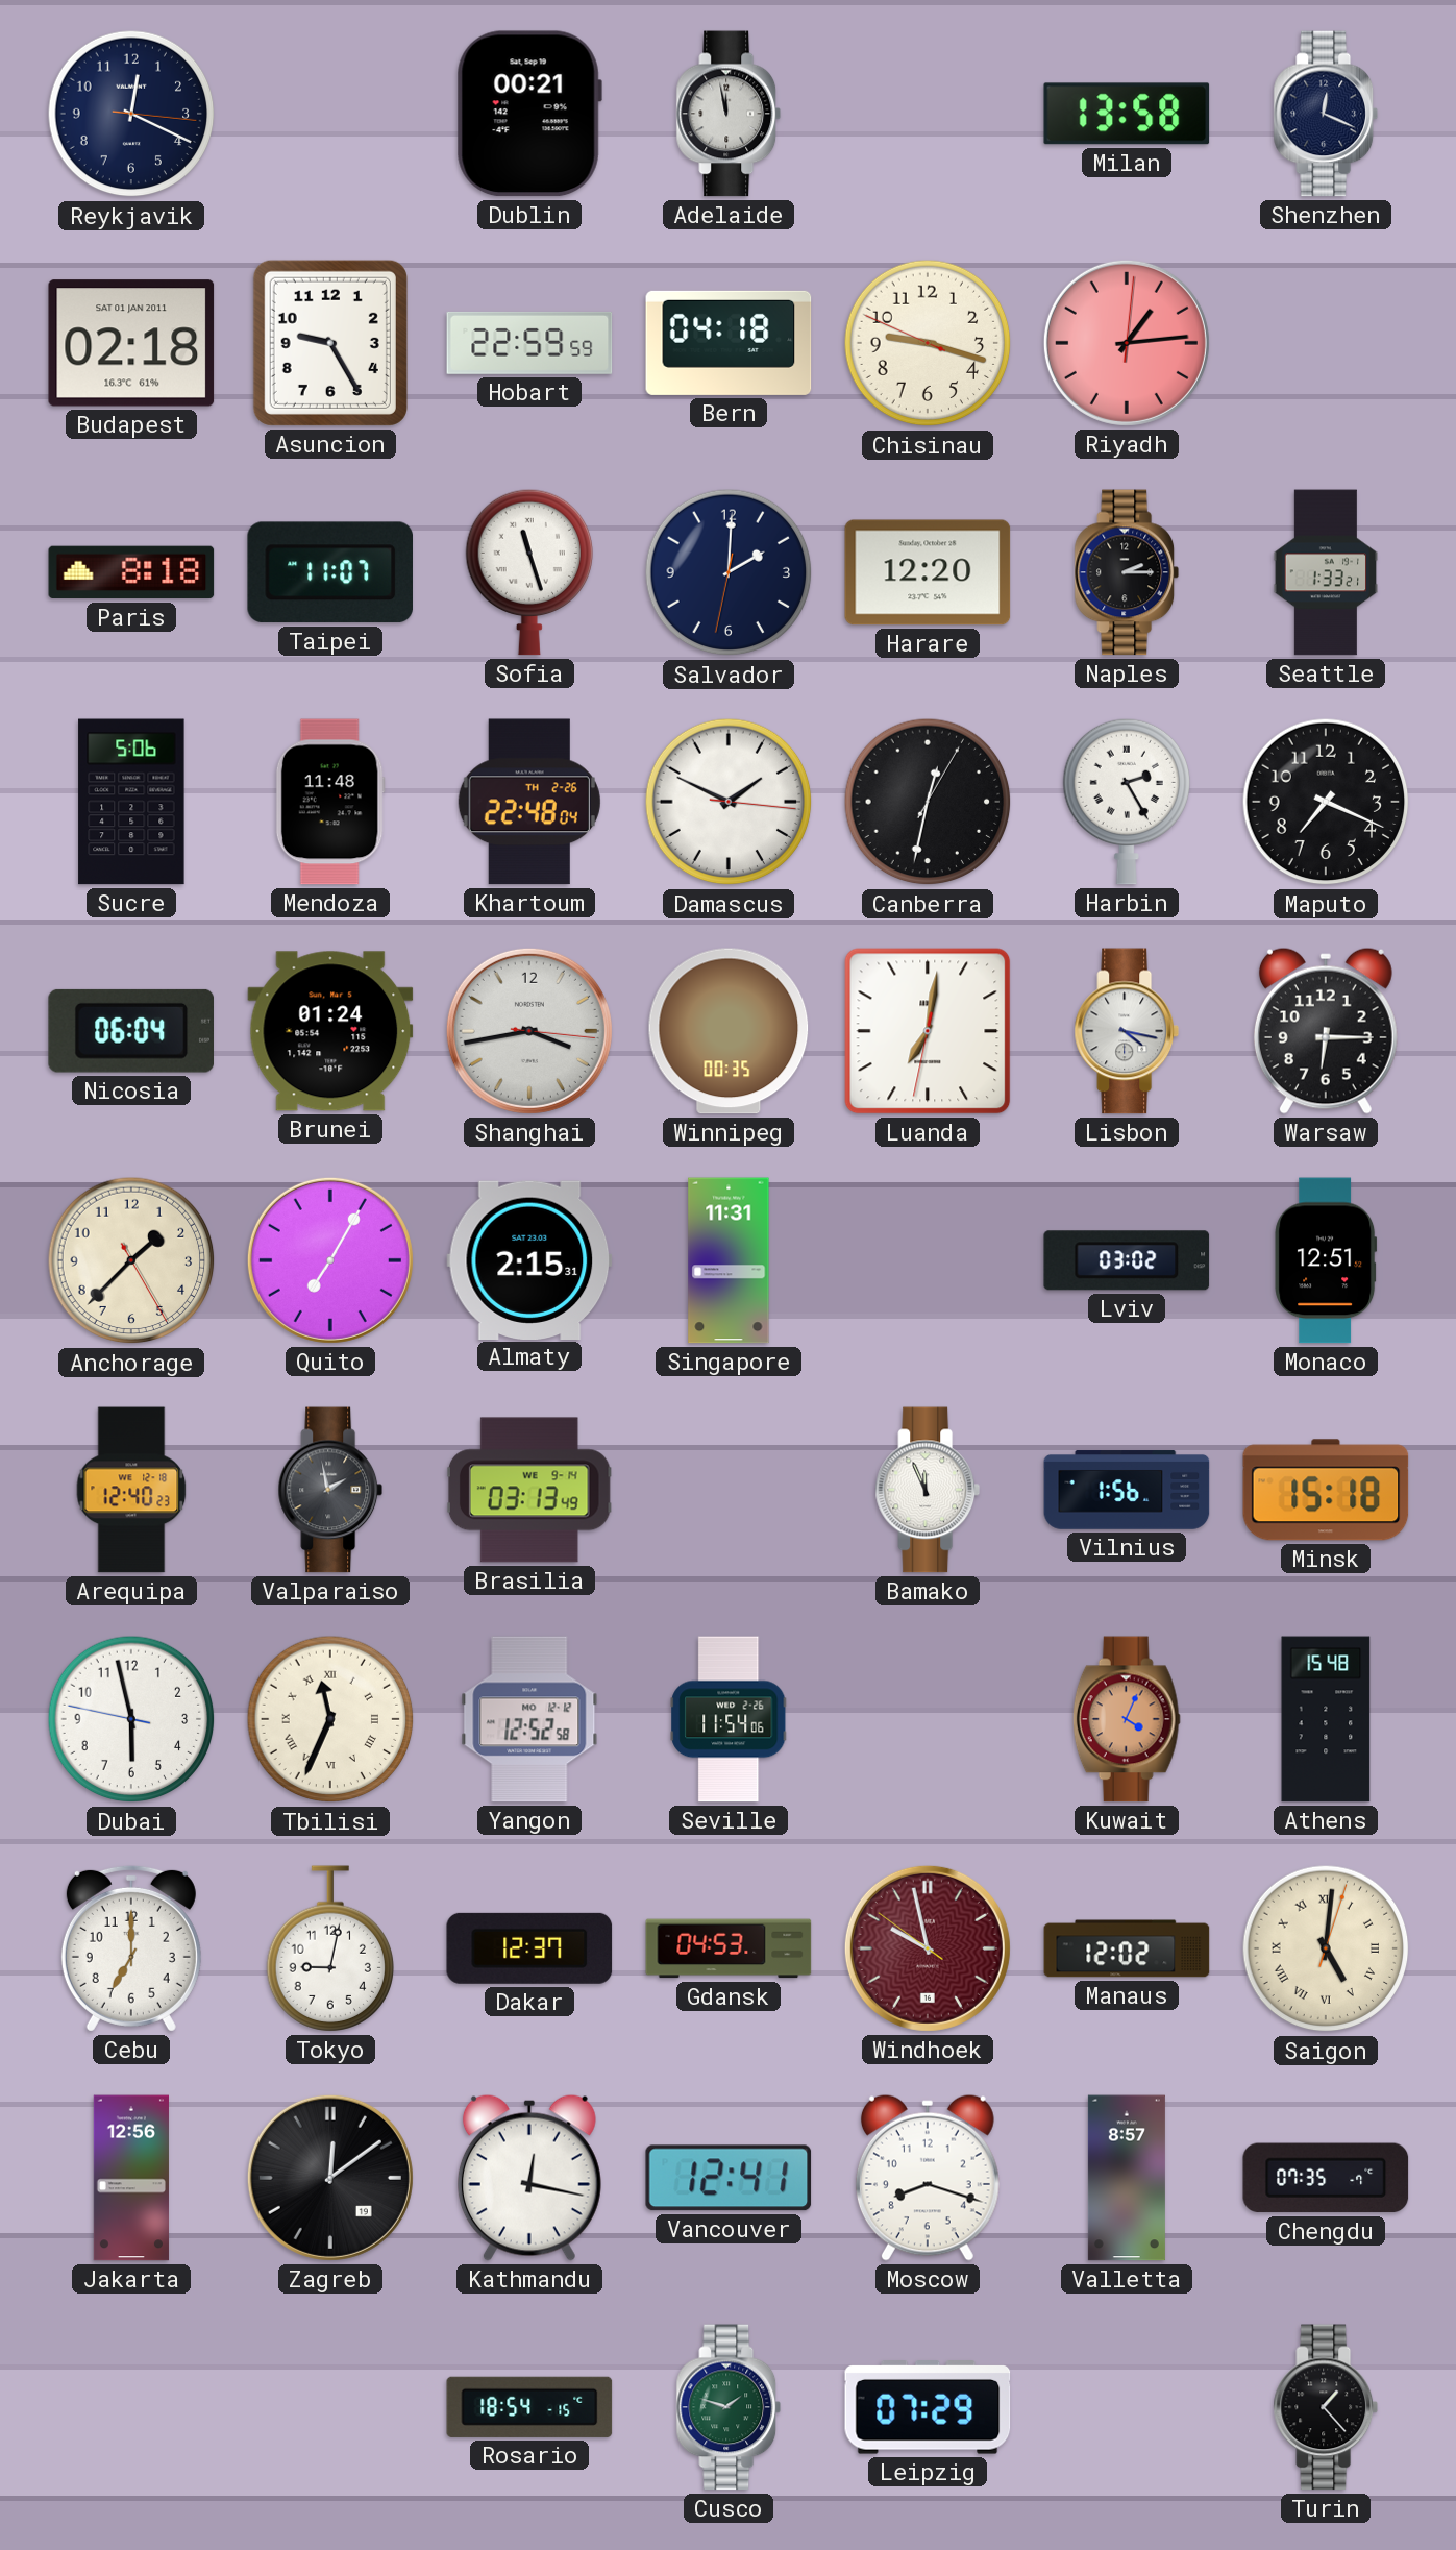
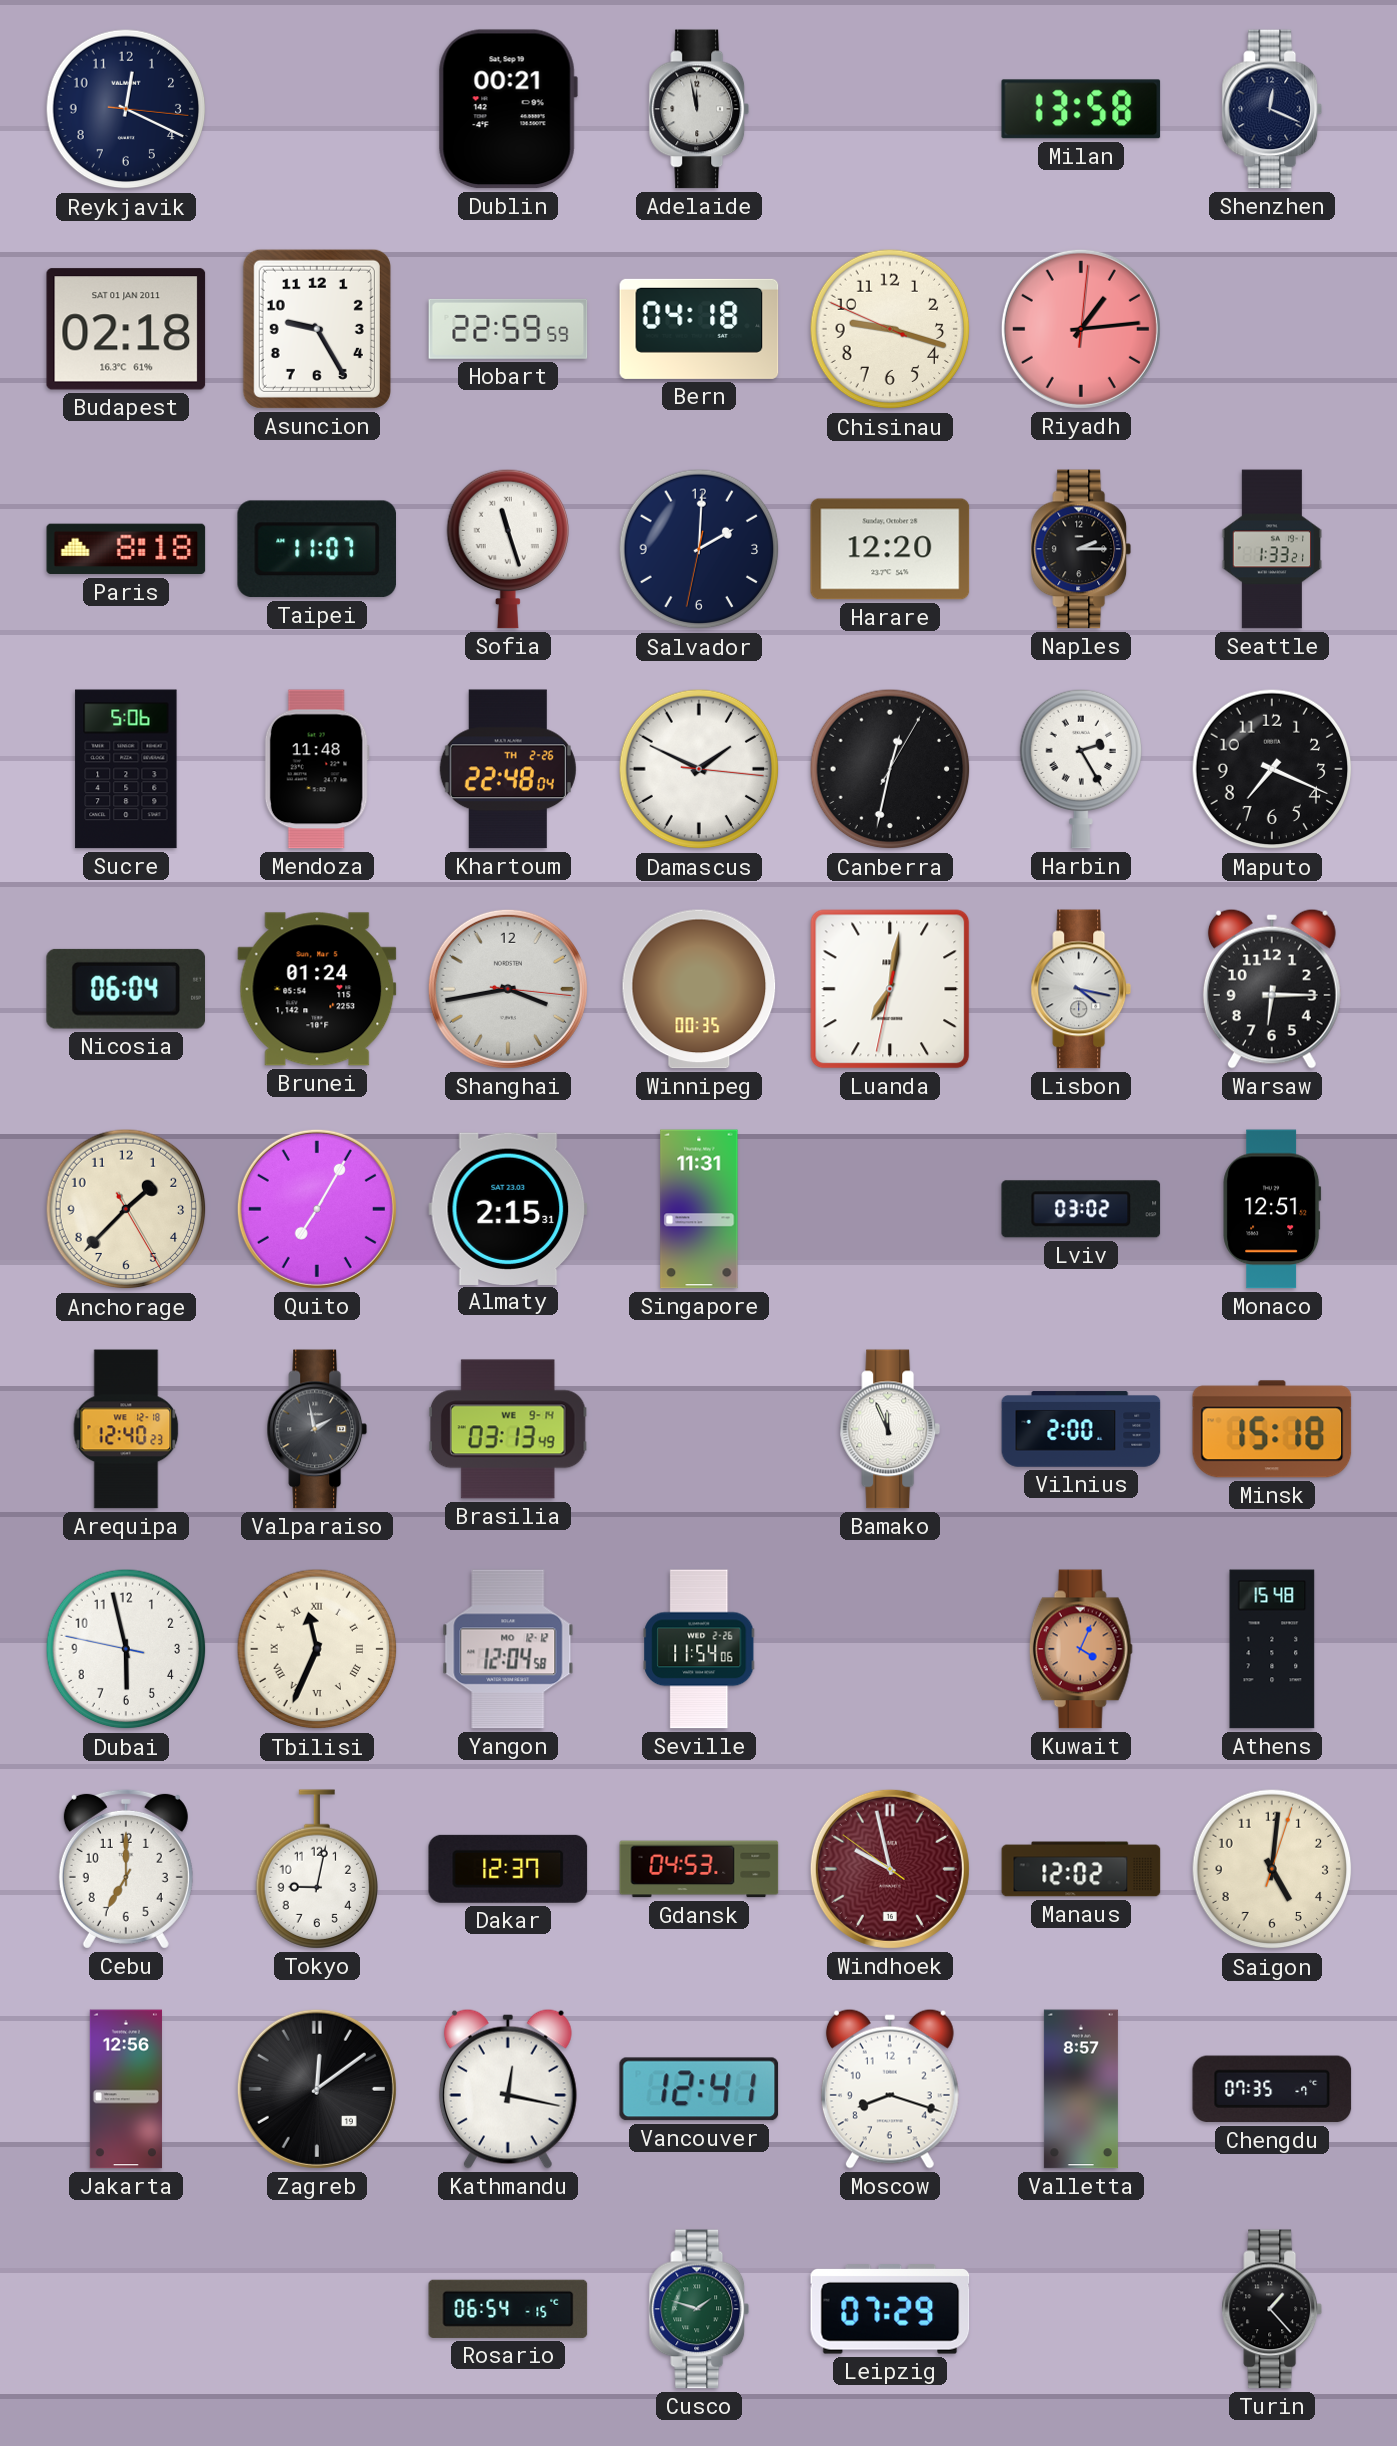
Vilnius: 1:56 -> 2:00 (1081, 1429)
Yangon: 12:52 -> 12:04 (508, 1649)
Saigon numerals: Roman -> Arabic (1272, 1869)
Rosario: 18:54 -> 06:54 (508, 2309)
